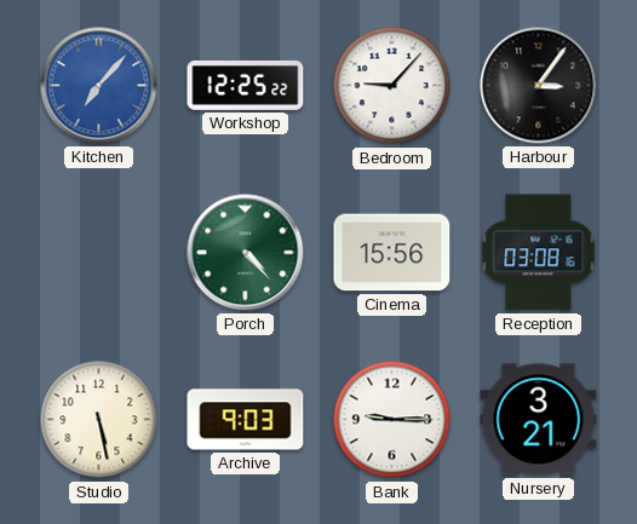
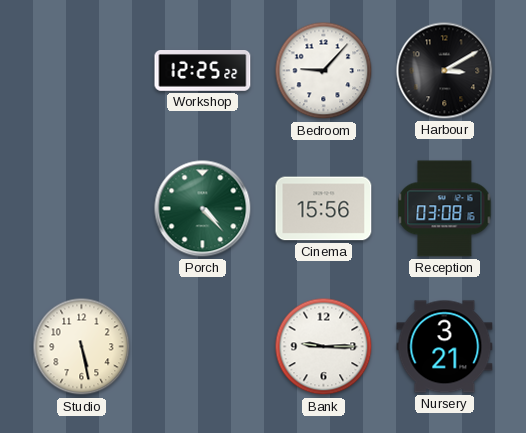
Kitchen: 7:07 -> none (99, 86)
Harbour: 3:06 -> 3:10 (445, 71)
Archive: 9:03 -> none (246, 420)
